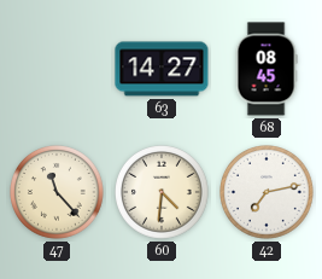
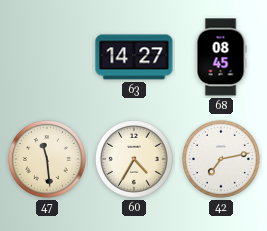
47: 11:23 -> 11:29 (48, 160)
60: 4:31 -> 4:35 (135, 160)
